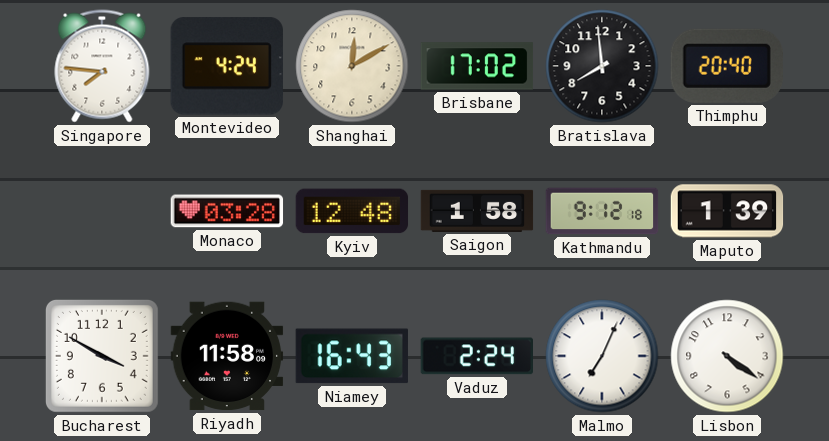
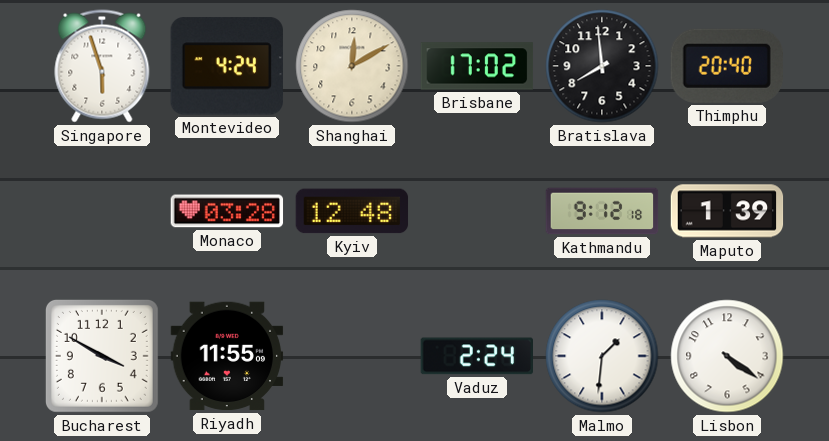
Singapore: 7:46 -> 5:57 (102, 66)
Saigon: 1:58 -> none (477, 211)
Riyadh: 11:58 -> 11:55 (227, 356)
Niamey: 16:43 -> none (352, 356)
Malmo: 7:04 -> 1:31 (602, 356)
